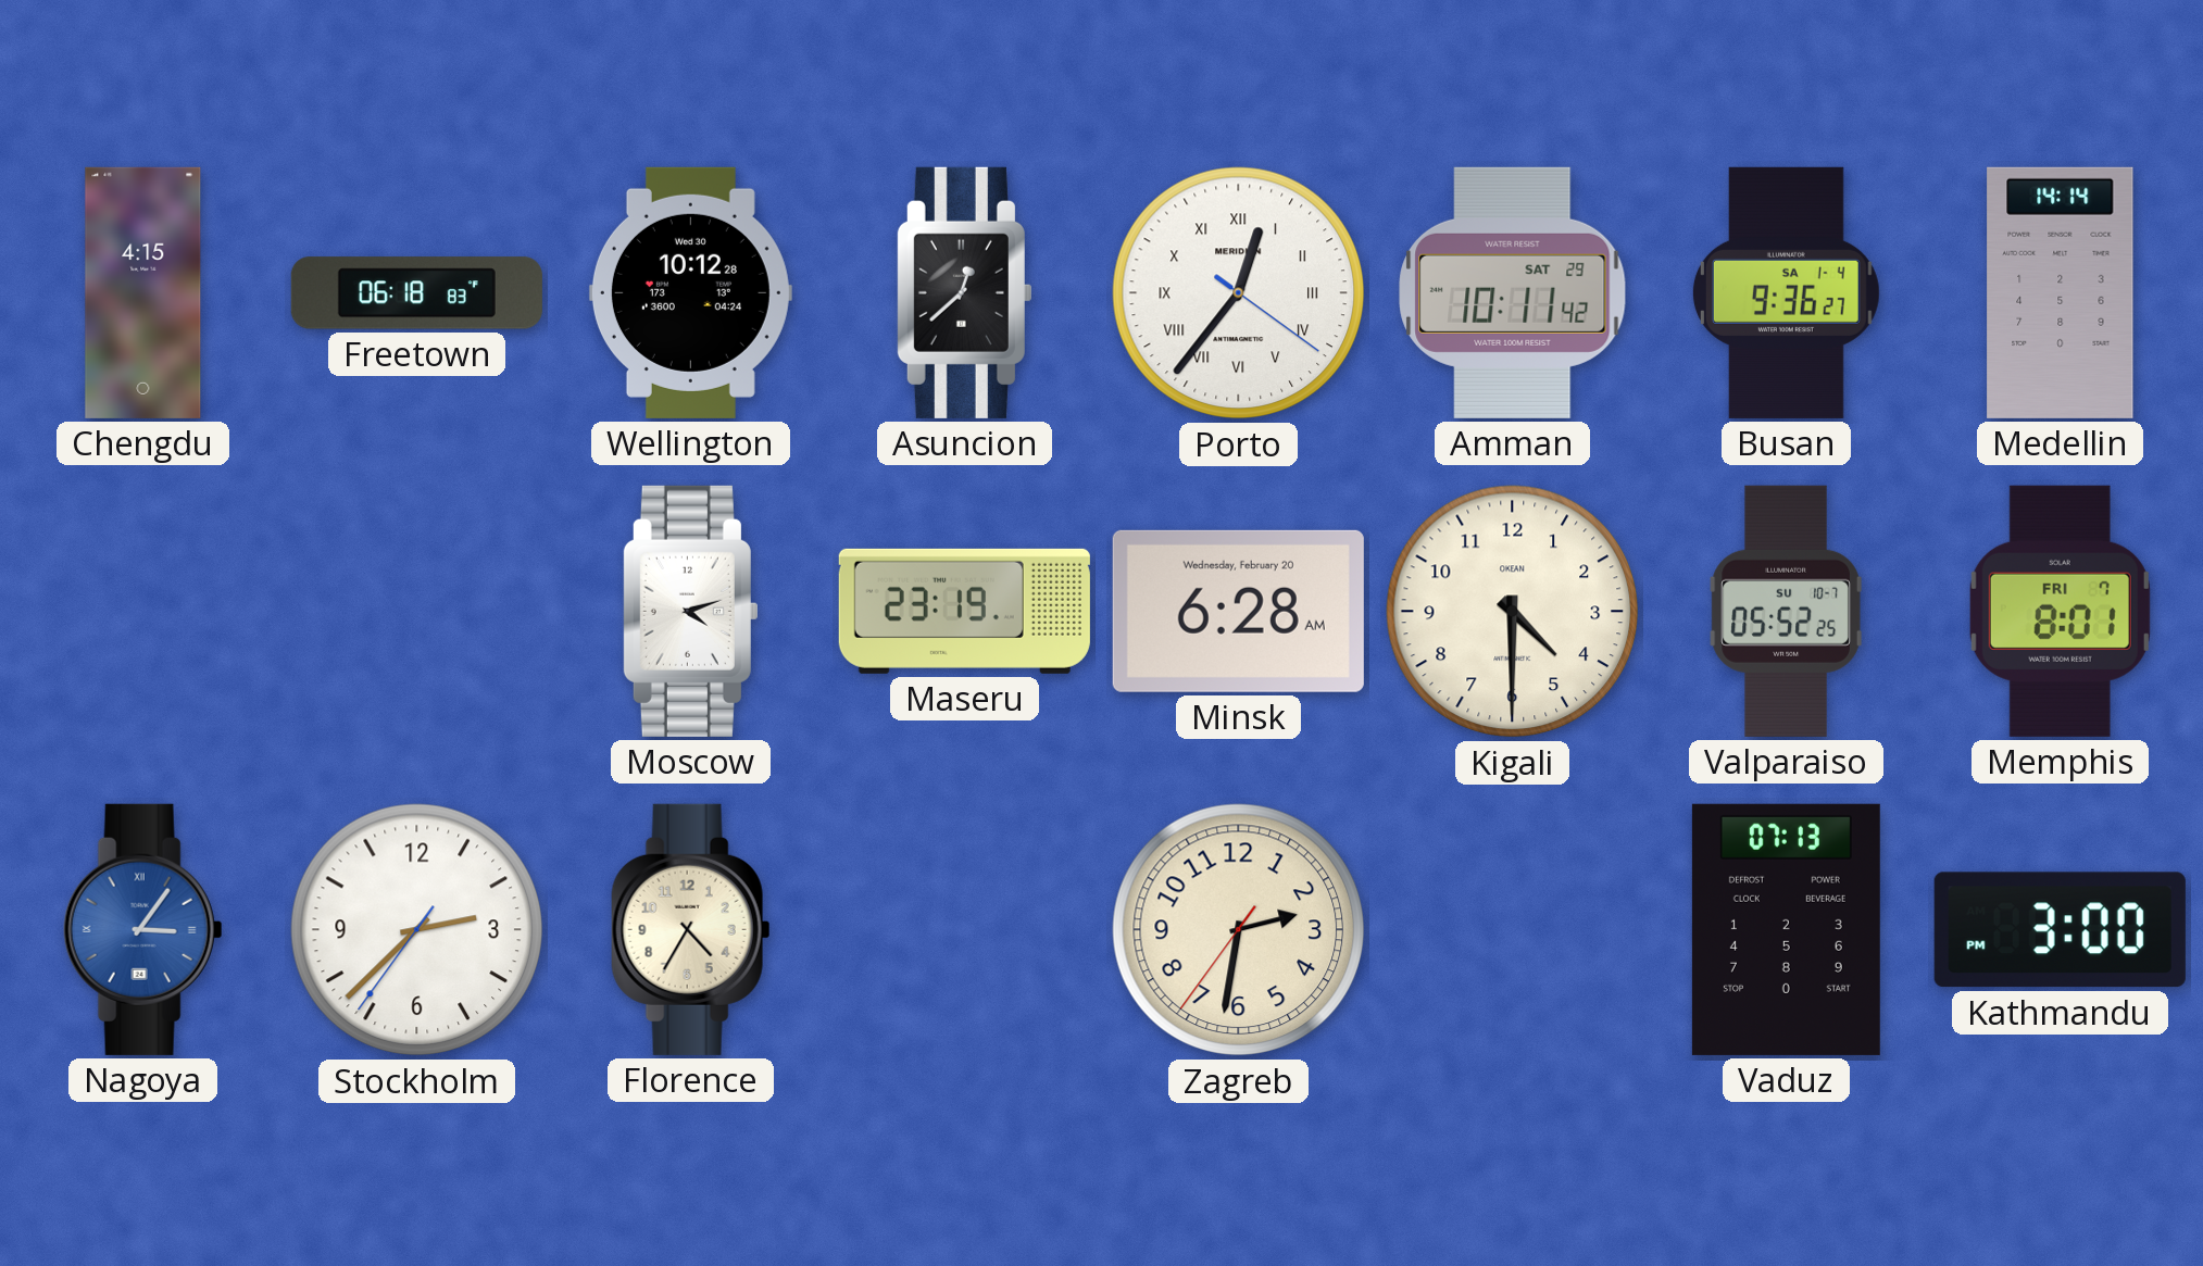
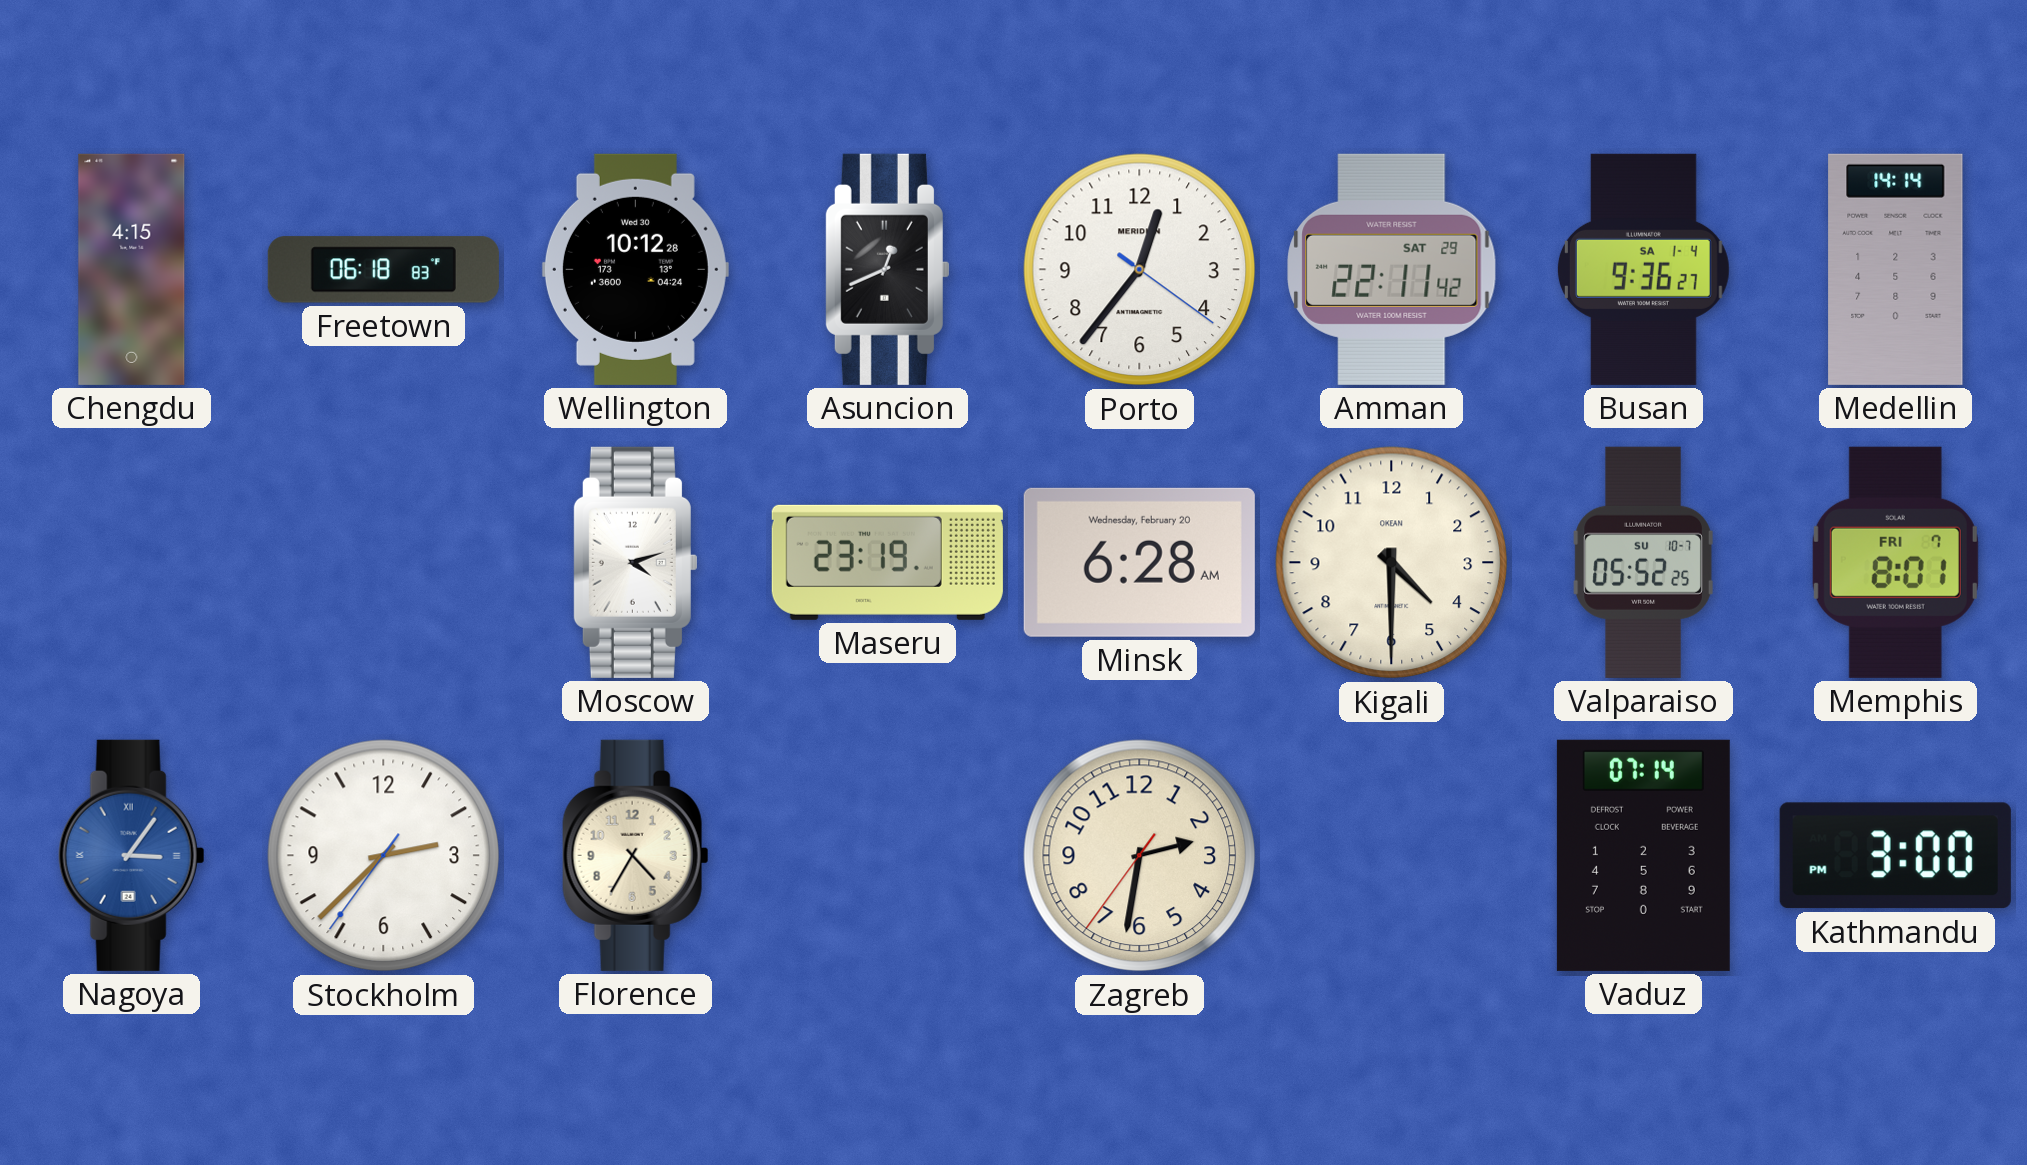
Asuncion: 12:38 -> 12:41 (887, 269)
Porto numerals: Roman -> Arabic (1140, 270)
Amman: 10:11 -> 22:11 (1392, 269)
Vaduz: 07:13 -> 07:14 (1643, 855)
